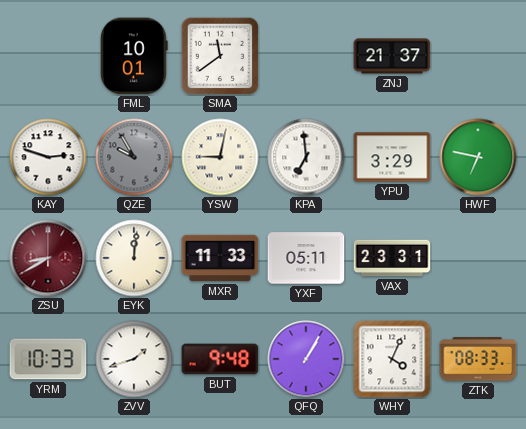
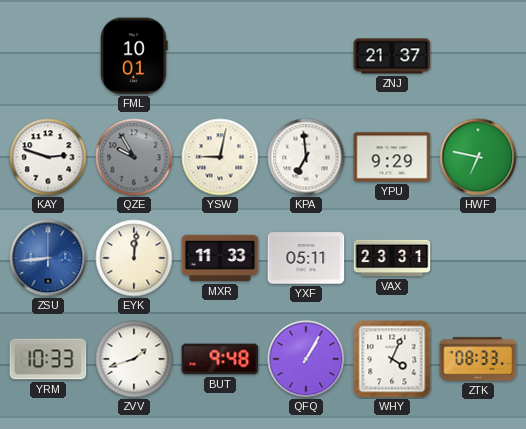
SMA: 11:39 -> none (220, 56)
YPU: 3:29 -> 9:29 (392, 157)
ZSU: 8:40 -> 8:44 (48, 258)
ZSU dial: burgundy -> blue (48, 258)
